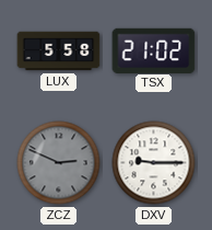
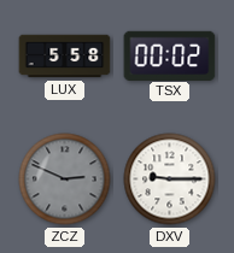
TSX: 21:02 -> 00:02 (170, 55)
